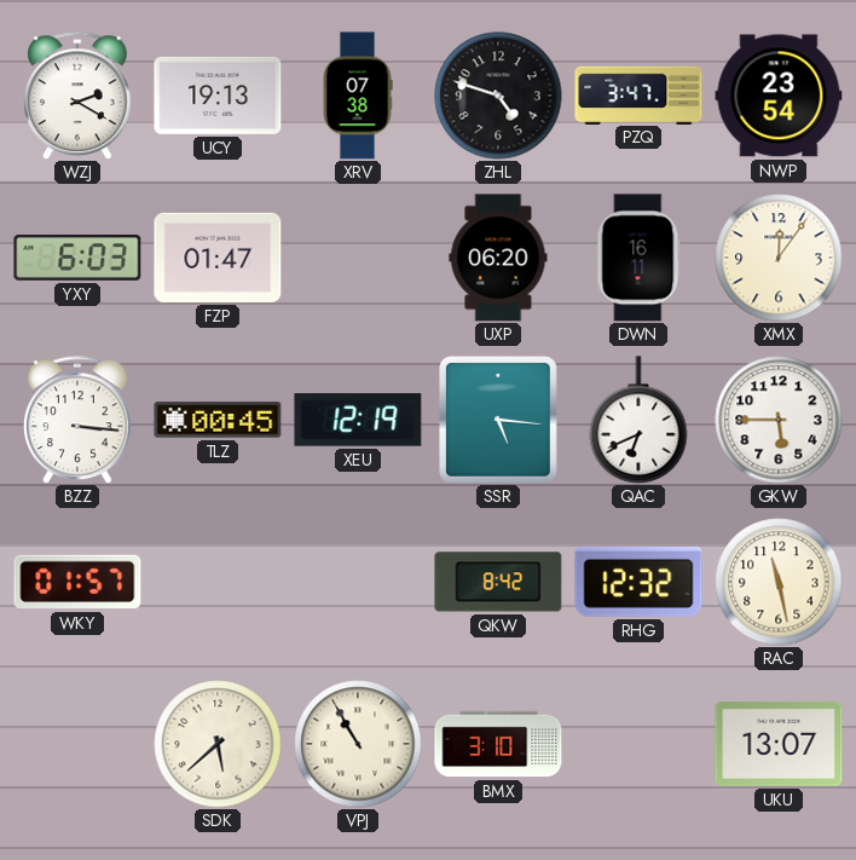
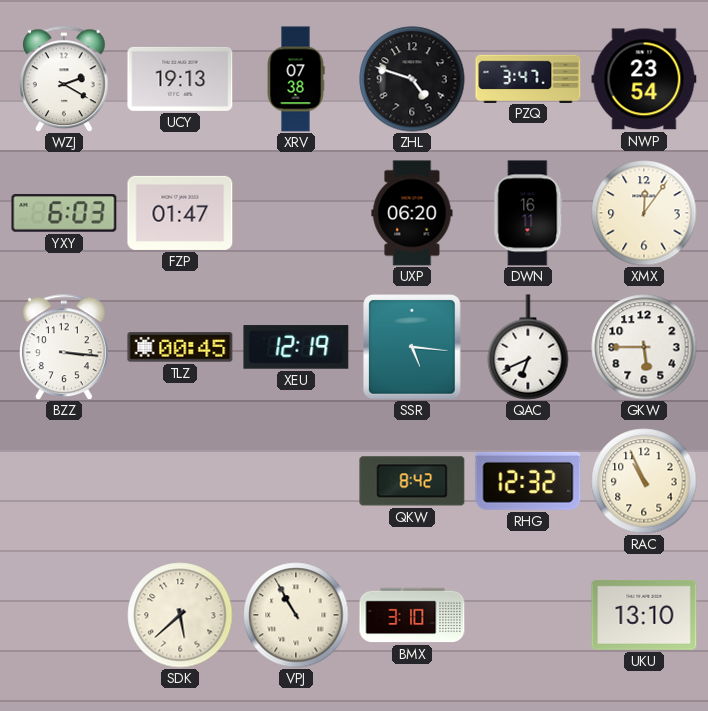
WKY: 01:57 -> none (77, 582)
RAC: 11:28 -> 10:56 (644, 481)
UKU: 13:07 -> 13:10 (644, 615)
